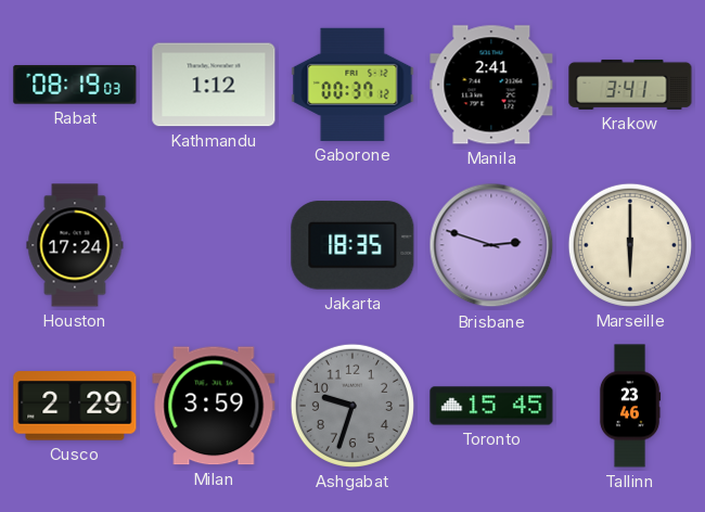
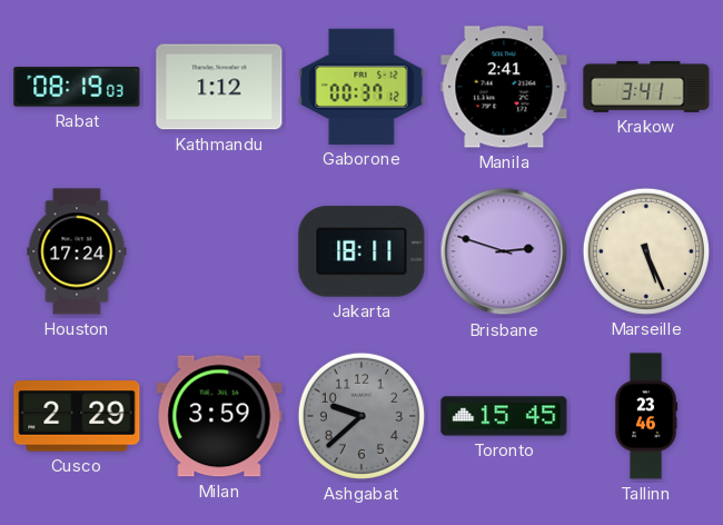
Jakarta: 18:35 -> 18:11 (361, 251)
Marseille: 6:00 -> 5:26 (646, 251)
Ashgabat: 9:33 -> 9:38 (361, 416)
